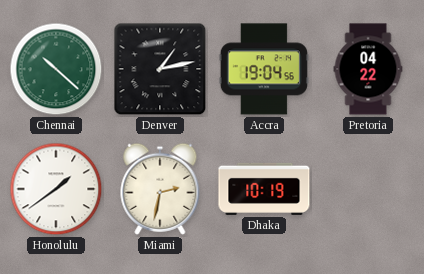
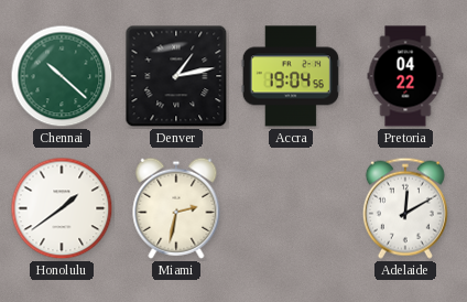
Dhaka: 10:19 -> none (264, 189)
Adelaide: none -> 12:10 (405, 208)
